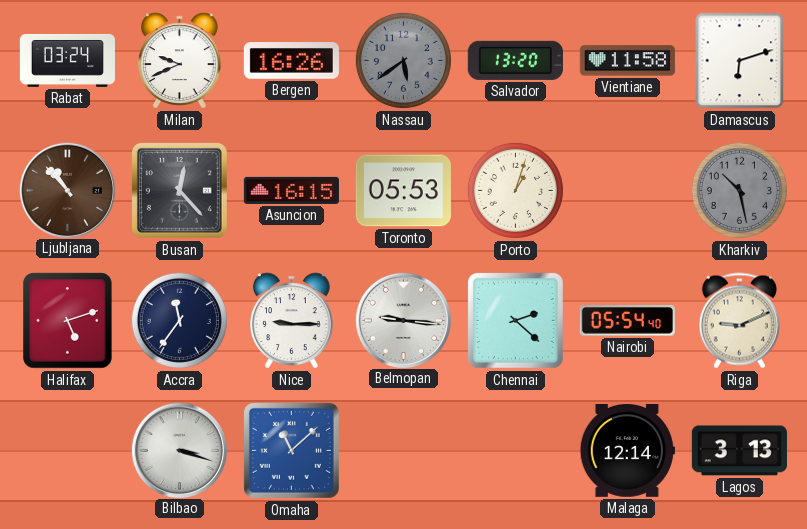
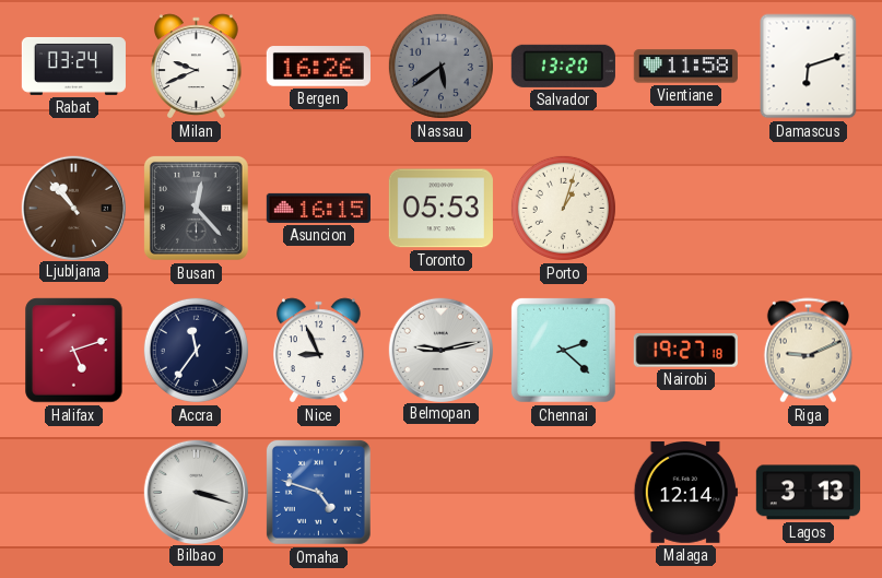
Kharkiv: 10:28 -> none (739, 190)
Nice: 9:15 -> 8:56 (319, 351)
Belmopan: 9:16 -> 9:13 (440, 350)
Nairobi: 05:54 -> 19:27 (685, 351)
Omaha: 11:08 -> 4:48 (318, 492)
